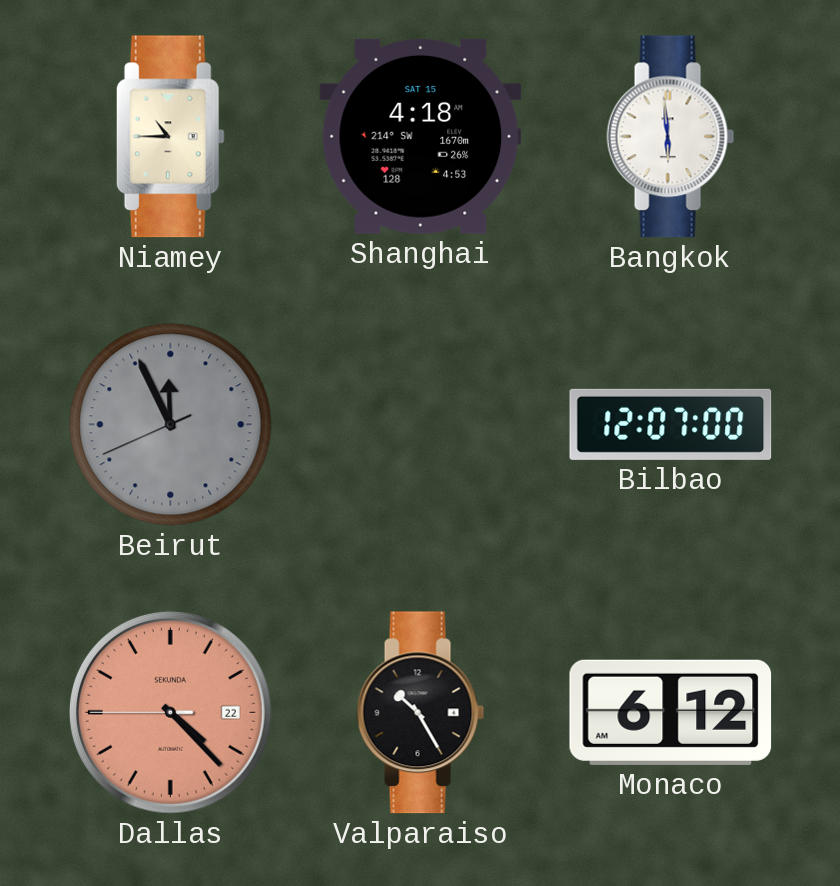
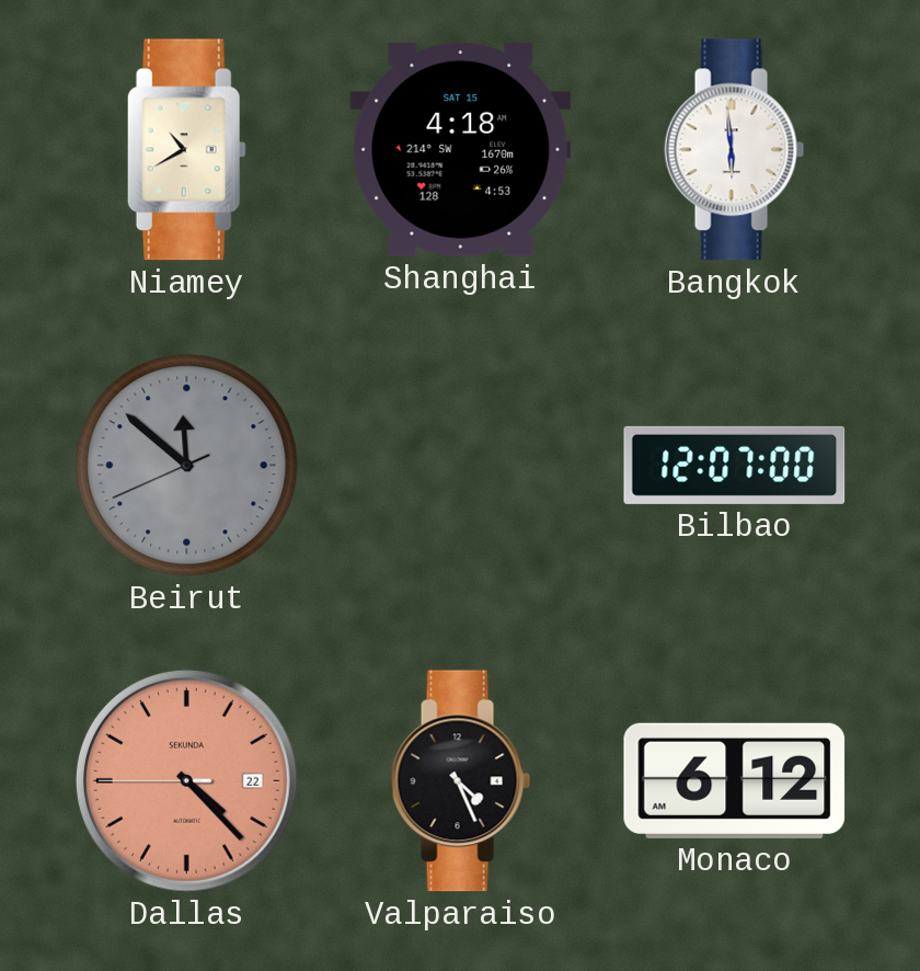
Niamey: 10:45 -> 10:40 (186, 150)
Beirut: 11:55 -> 11:51 (187, 466)
Valparaiso: 10:25 -> 4:26 (461, 781)
